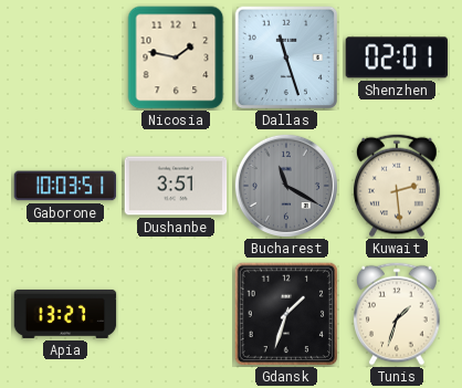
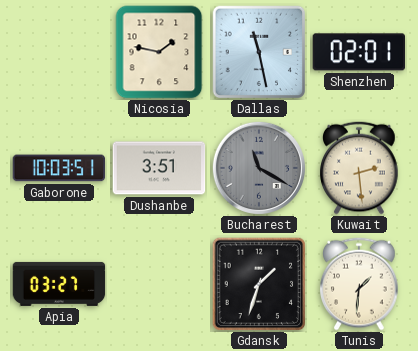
Dallas: 11:27 -> 11:28 (259, 52)
Apia: 13:27 -> 03:27 (59, 284)
Tunis: 1:33 -> 1:31 (359, 284)
